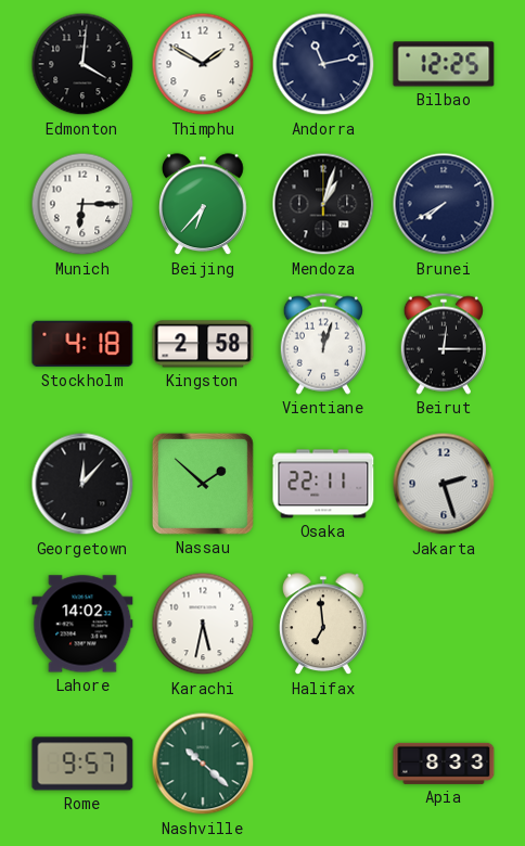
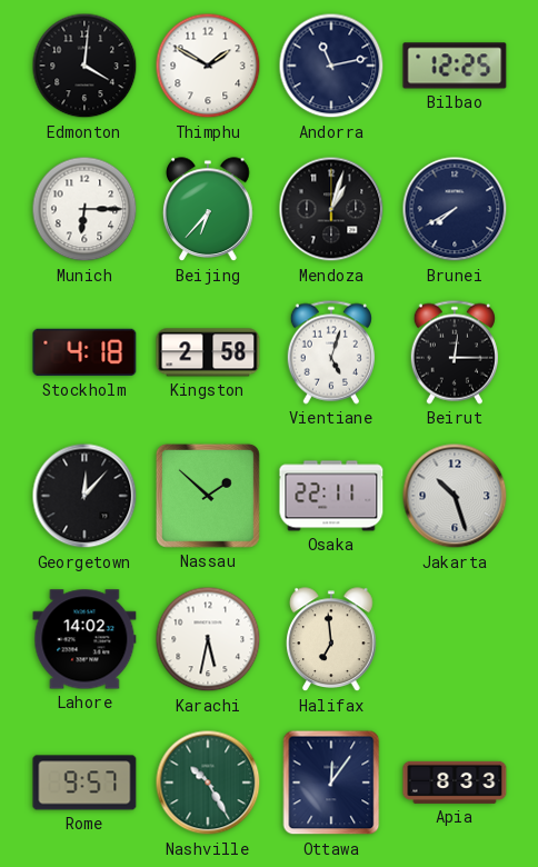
Vientiane: 12:03 -> 5:03 (331, 352)
Jakarta: 2:27 -> 10:27 (455, 496)
Nashville: 10:22 -> 10:25 (208, 783)
Ottawa: none -> 12:06 (331, 783)
